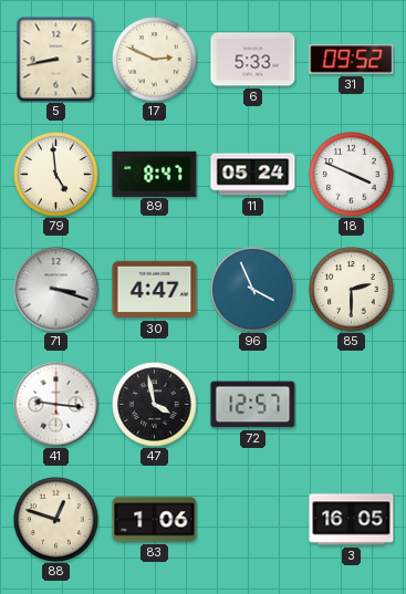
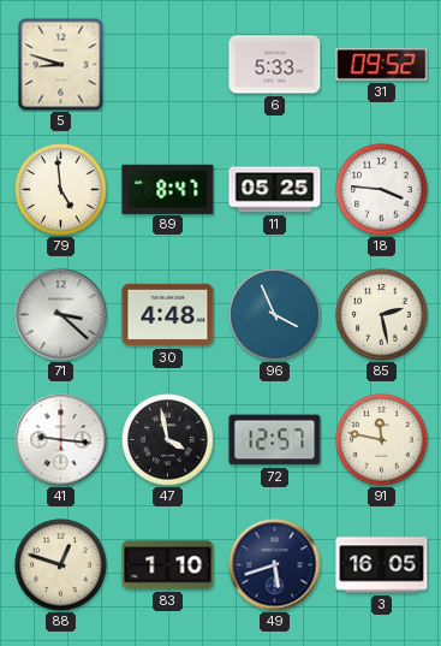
5: 8:43 -> 8:48 (61, 64)
17: 2:49 -> none (155, 60)
11: 05:24 -> 05:25 (275, 190)
18: 3:49 -> 3:46 (382, 190)
71: 3:18 -> 3:22 (61, 315)
30: 4:47 -> 4:48 (168, 315)
85: 2:30 -> 2:28 (382, 315)
91: none -> 11:47 (382, 440)
83: 1:06 -> 1:10 (168, 565)
49: none -> 5:42 (275, 565)
